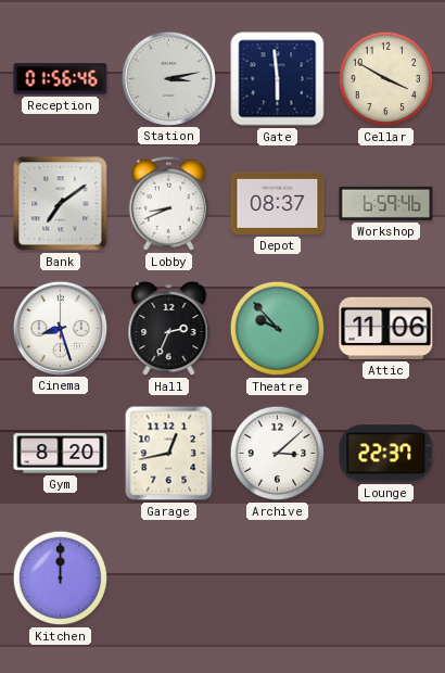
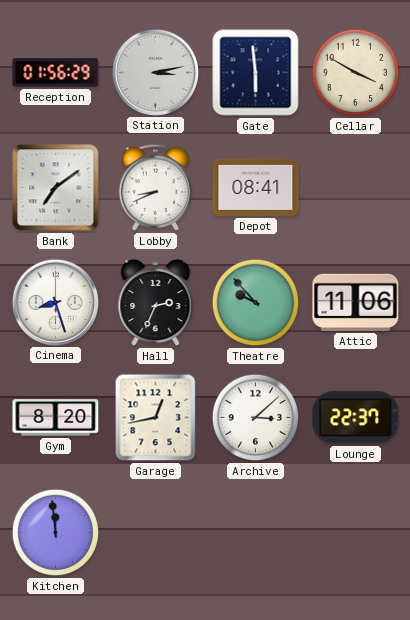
Reception: 01:56:46 -> 01:56:29 (56, 73)
Depot: 08:37 -> 08:41 (256, 187)
Workshop: 6:59 -> none (386, 203)
Kitchen: 12:00 -> 11:59 (56, 533)
